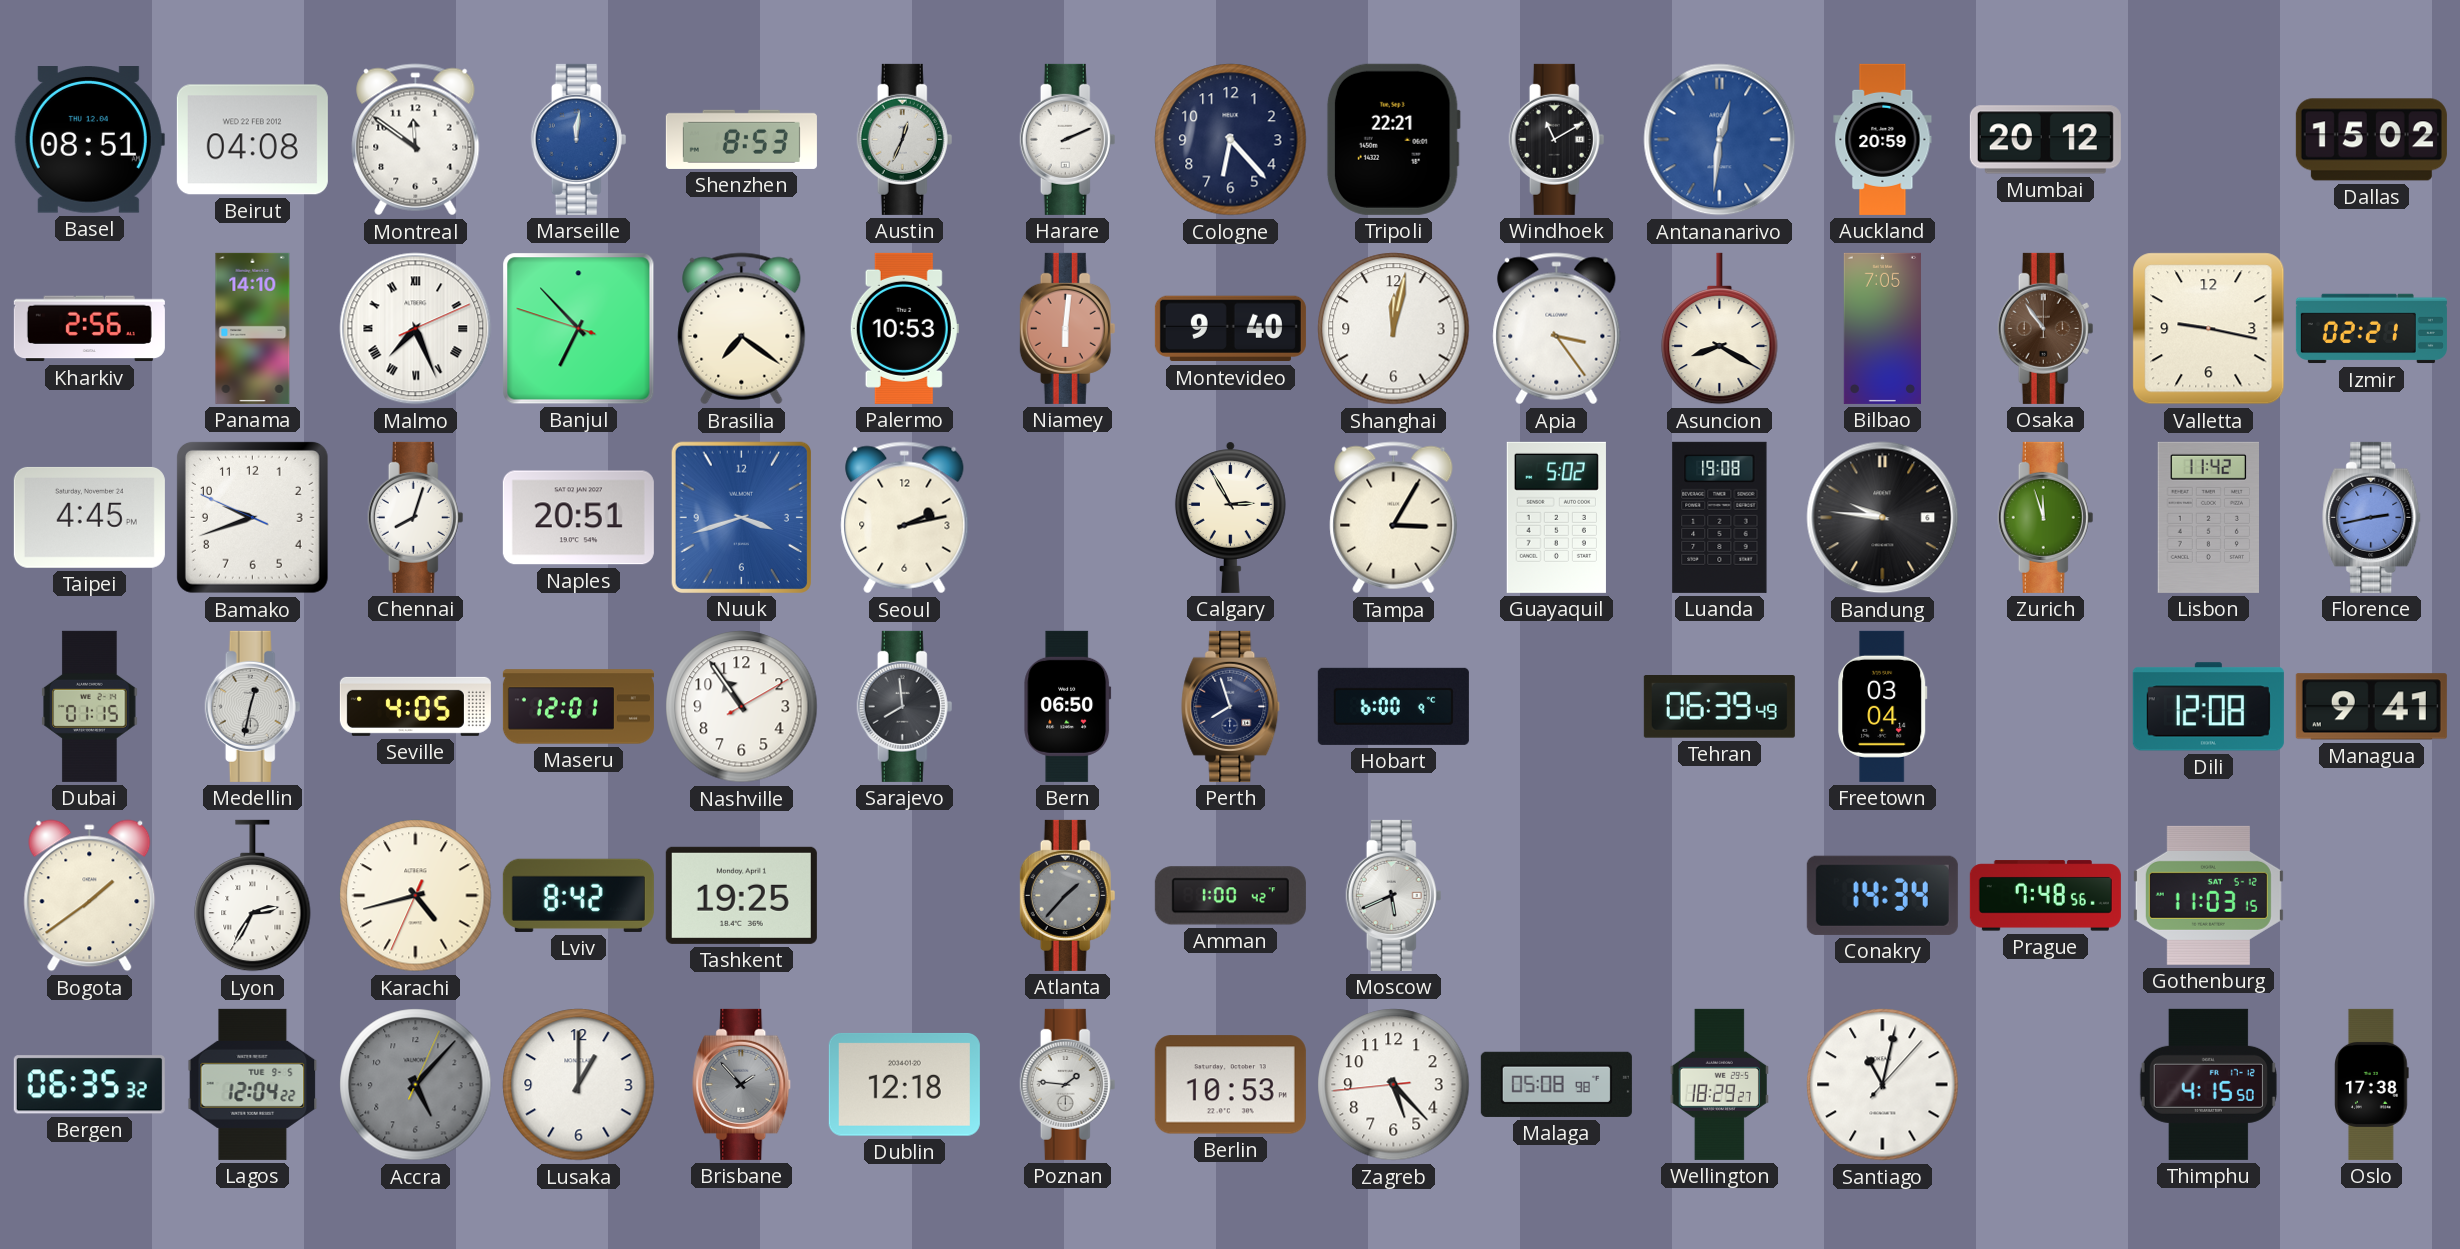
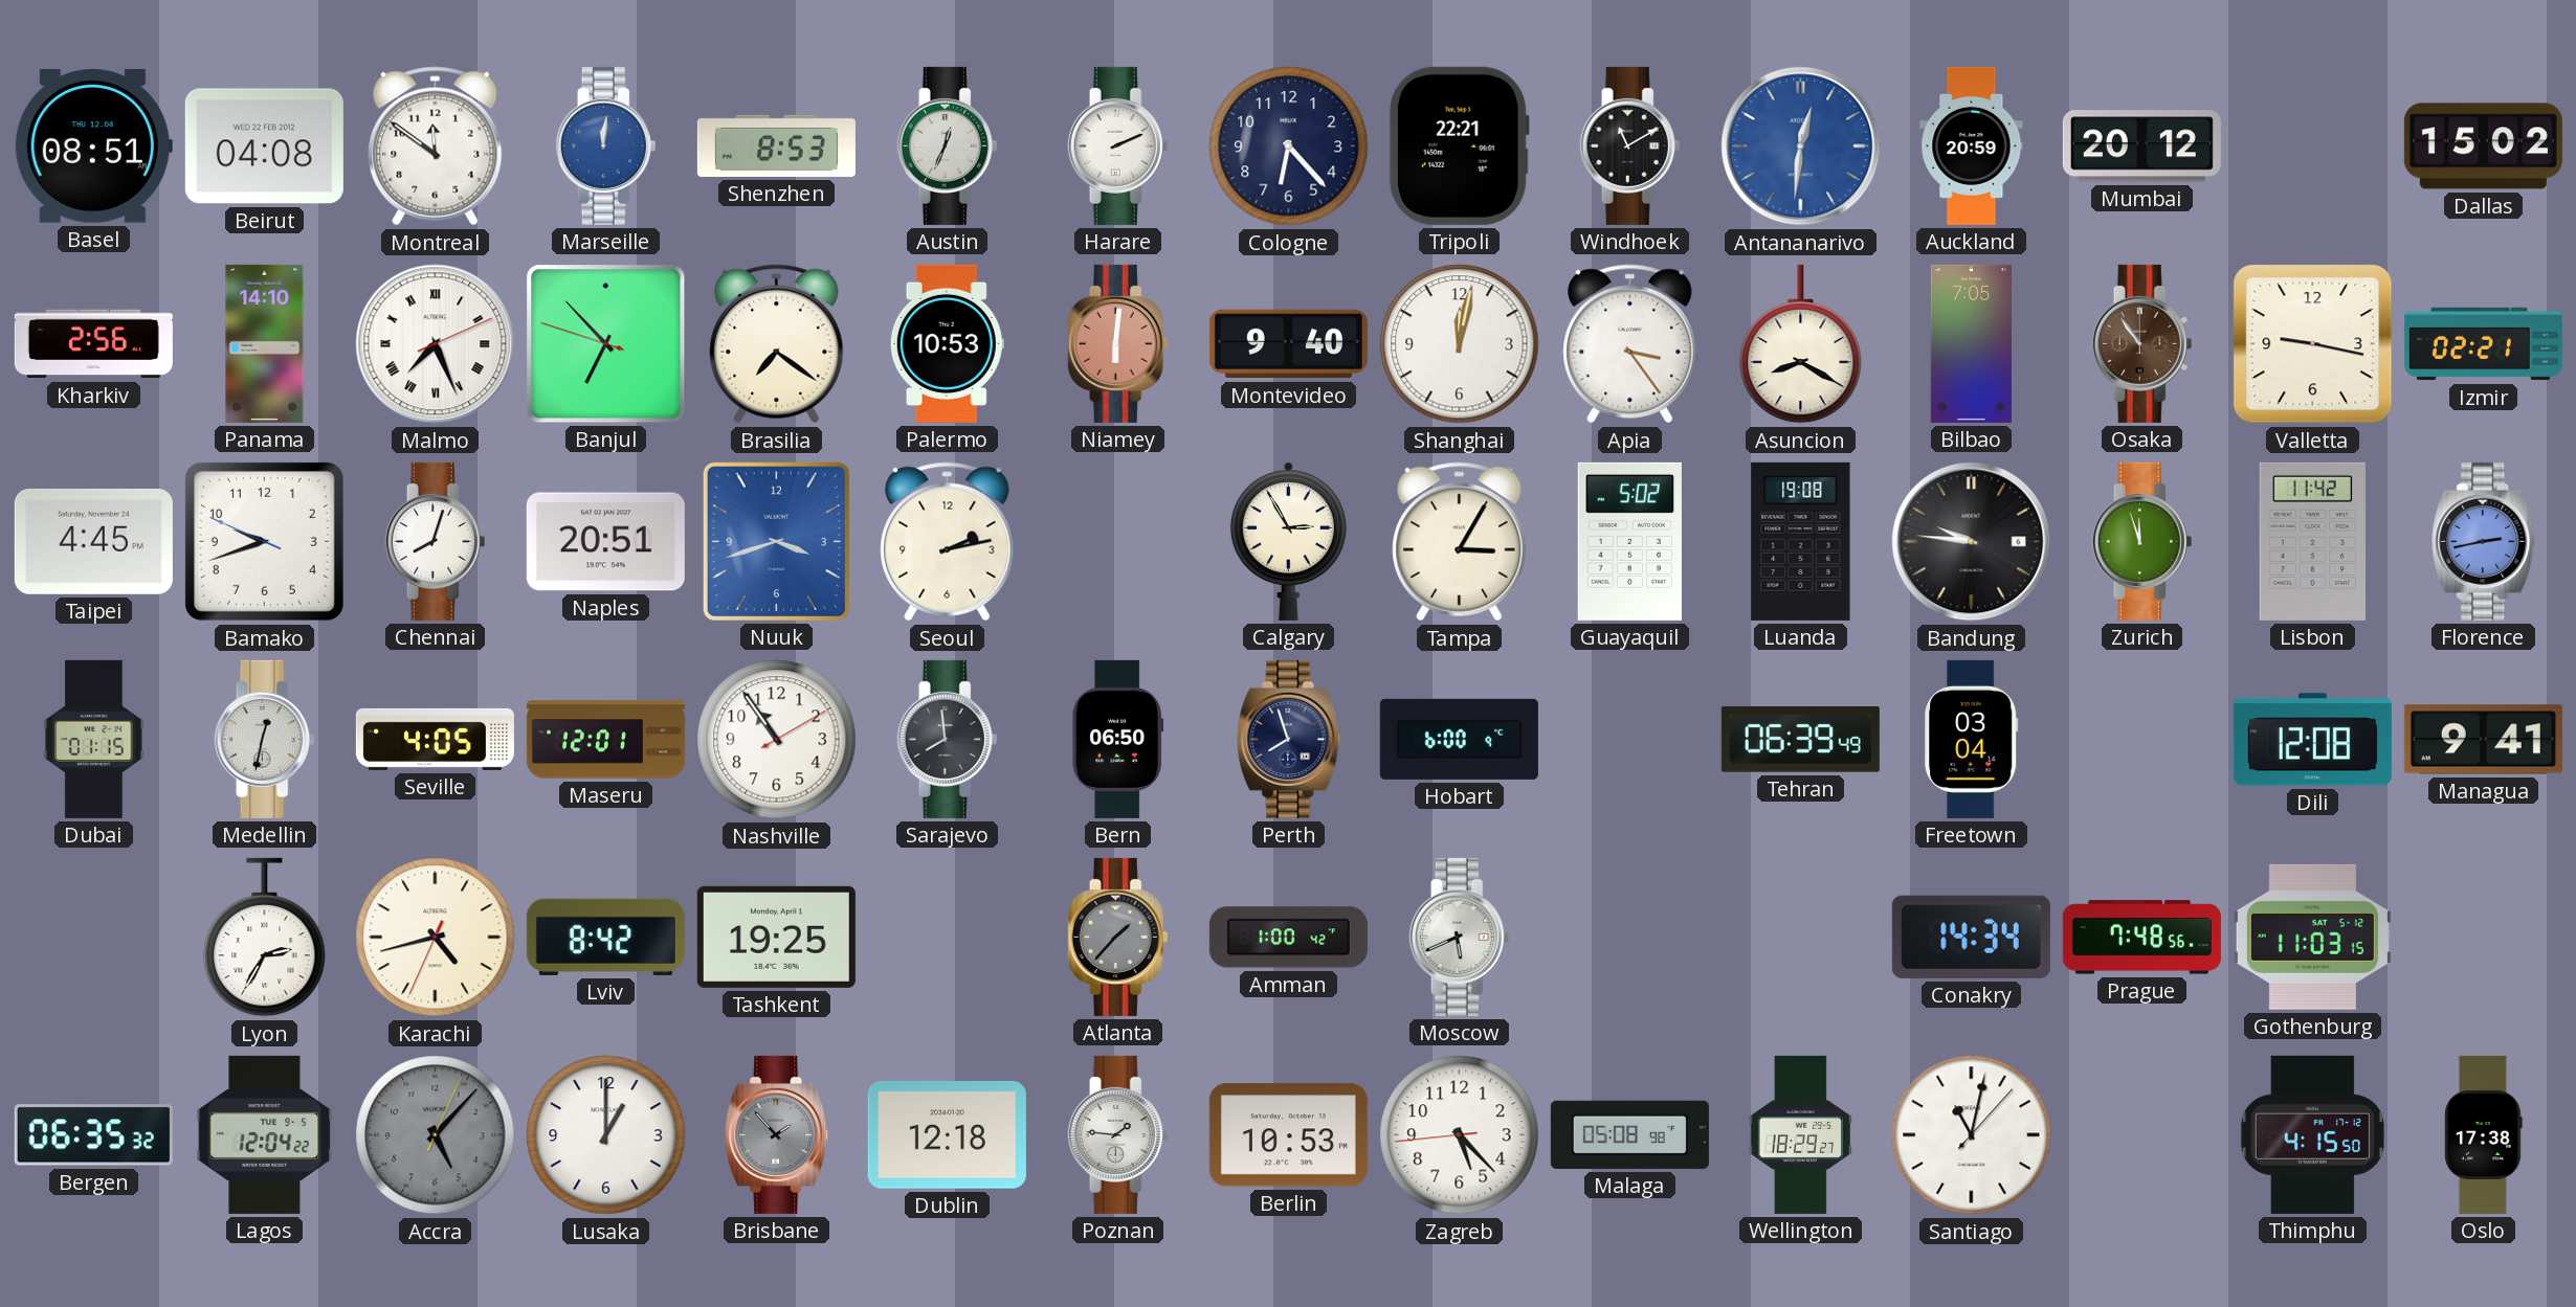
Bogota: 1:39 -> none (90, 896)
